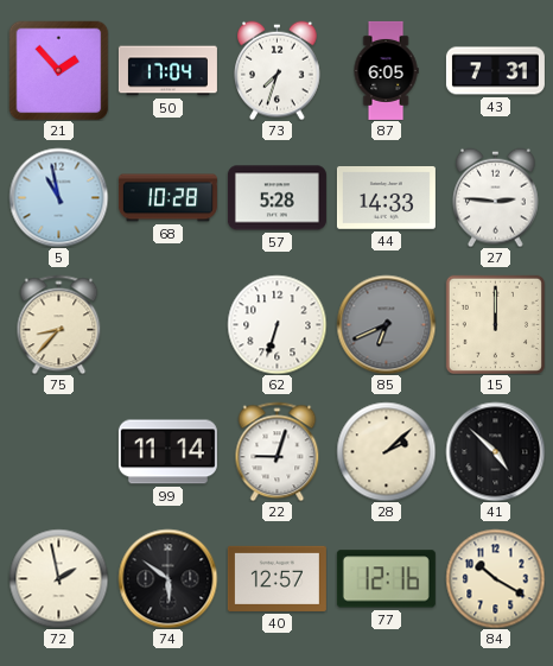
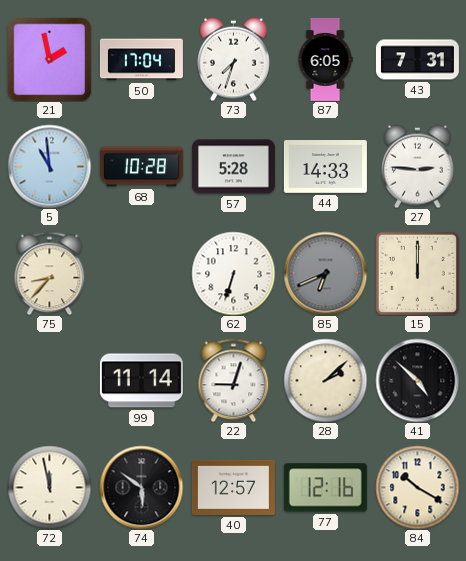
21: 1:53 -> 1:58 (49, 59)
5: 10:58 -> 10:59 (49, 166)
72: 1:58 -> 11:58 (49, 487)
